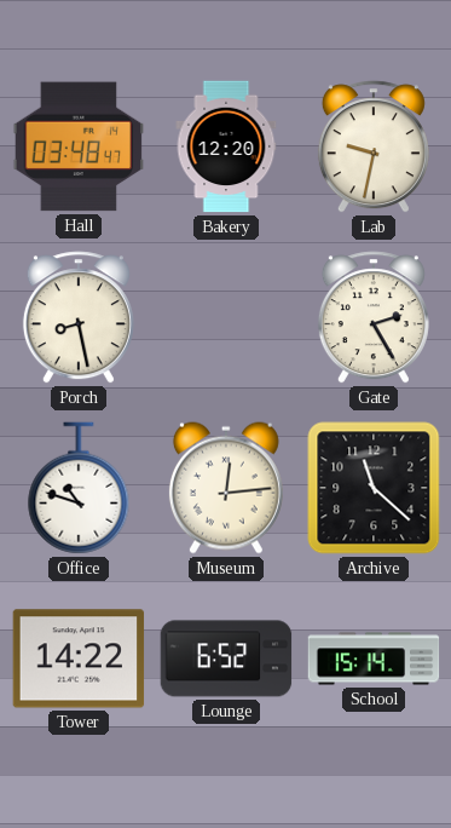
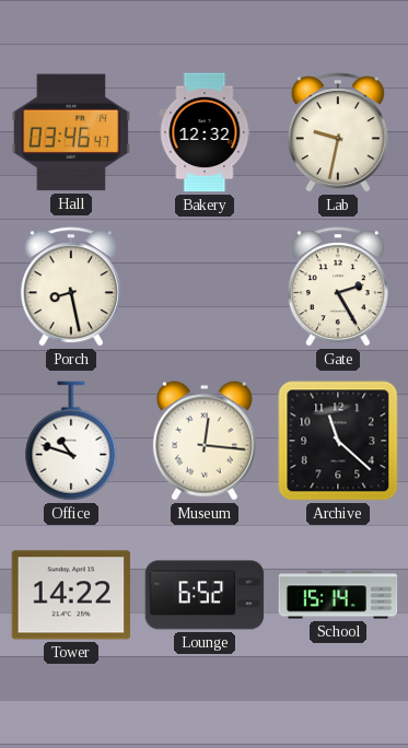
Hall: 03:48 -> 03:46 (71, 132)
Bakery: 12:20 -> 12:32 (205, 132)
Museum: 12:14 -> 12:16 (205, 441)
